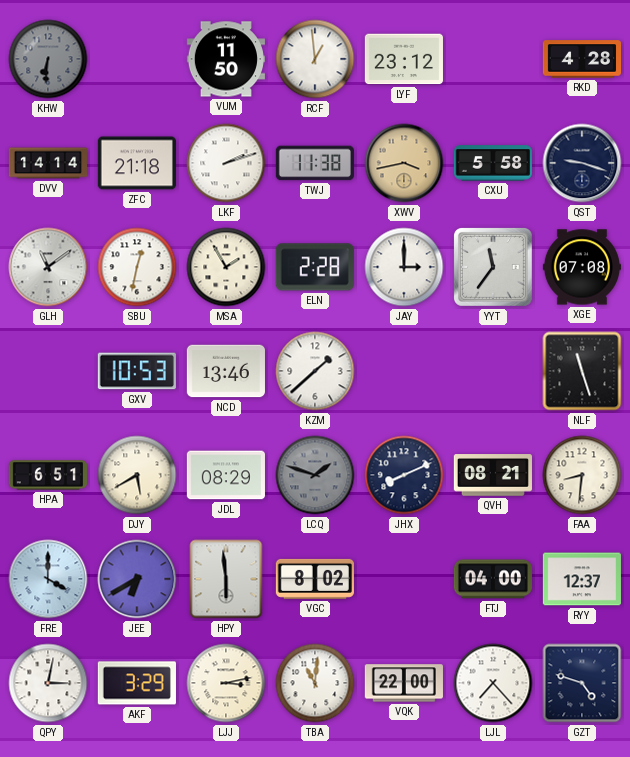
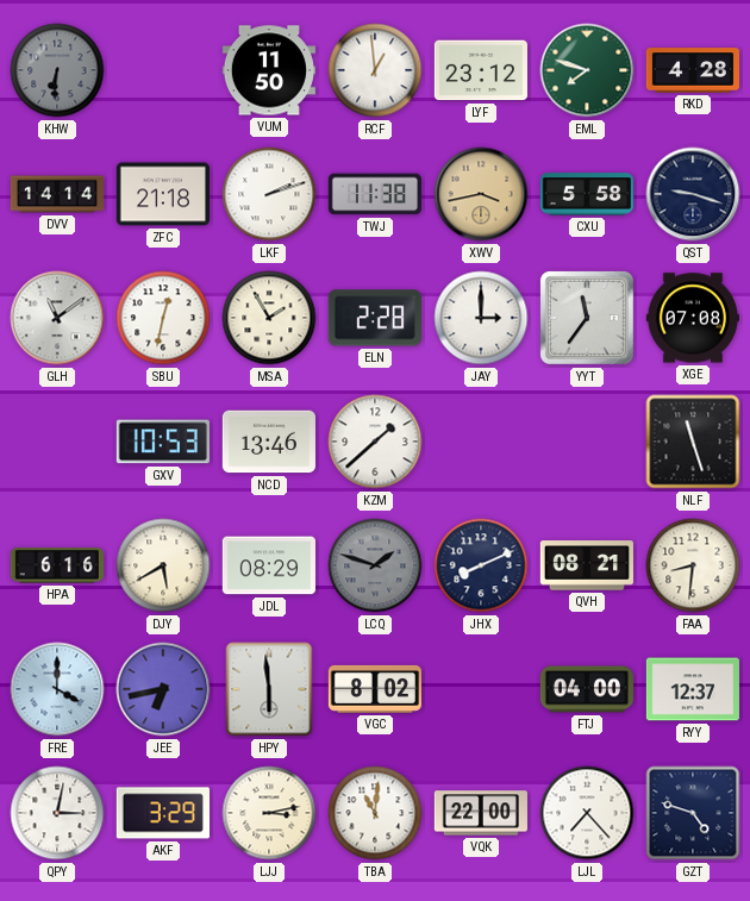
EML: none -> 7:48 (587, 70)
HPA: 6:51 -> 6:16 (56, 565)
JEE: 6:40 -> 6:43 (163, 689)
